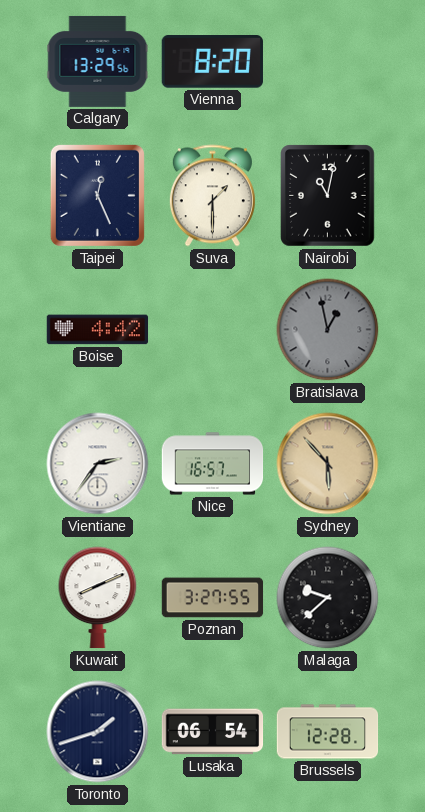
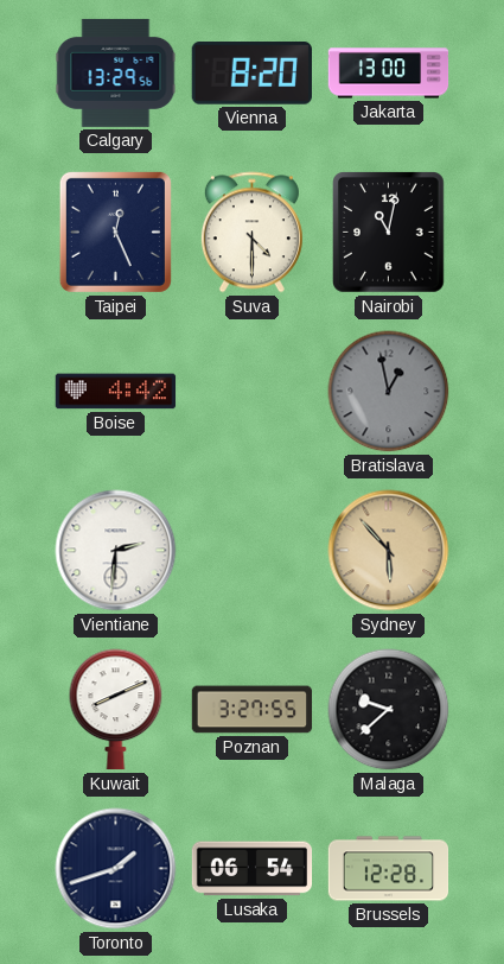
Jakarta: none -> 13:00 (389, 74)
Suva: 1:30 -> 4:30 (251, 233)
Vientiane: 2:36 -> 2:31 (116, 551)
Nice: 16:57 -> none (213, 464)
